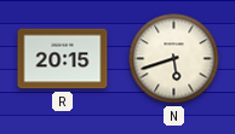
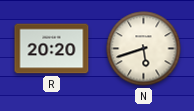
R: 20:15 -> 20:20 (52, 49)
